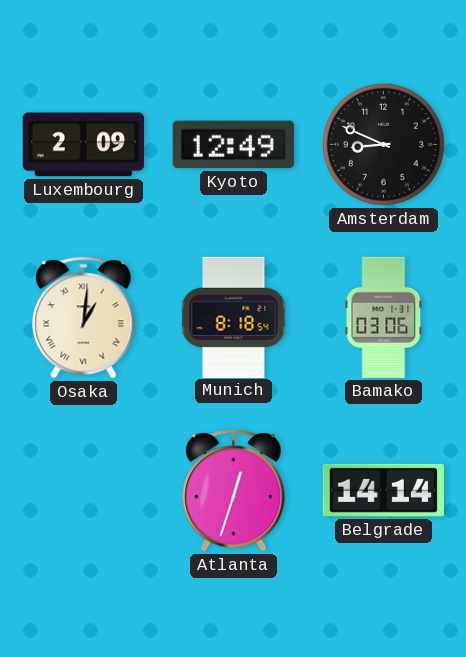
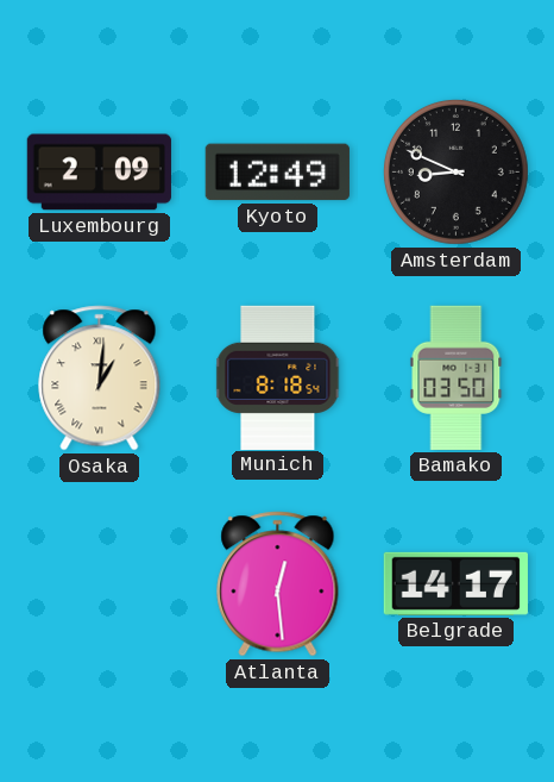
Bamako: 03:06 -> 03:50 (457, 377)
Atlanta: 12:33 -> 12:29 (278, 584)
Belgrade: 14:14 -> 14:17 (455, 583)
